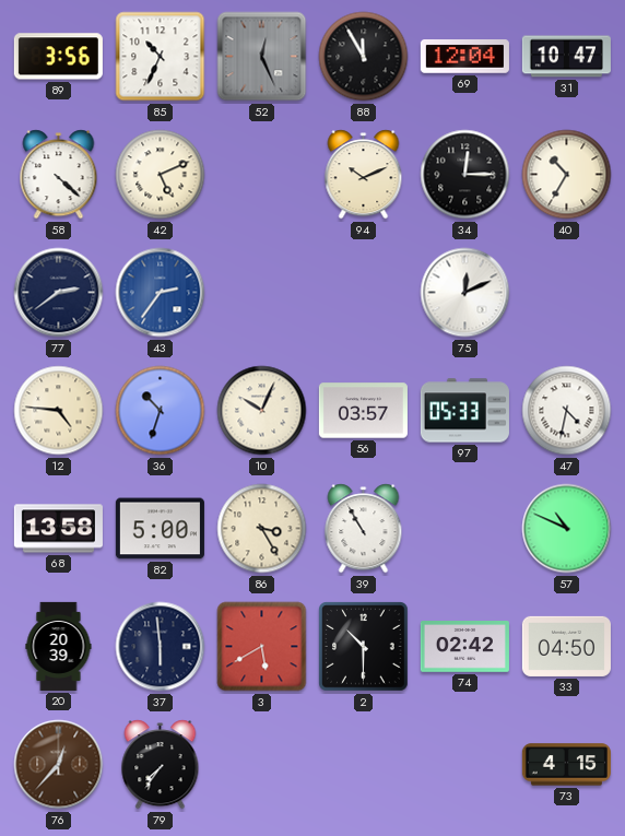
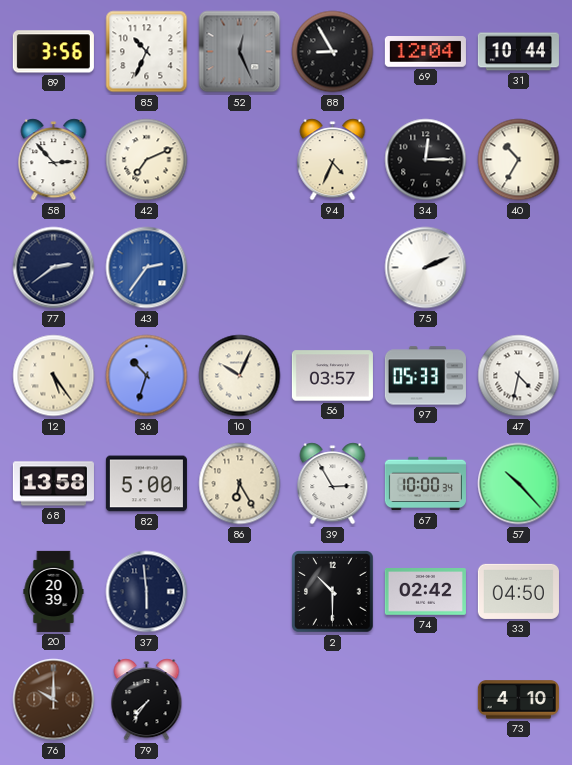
88: 11:55 -> 8:55 (333, 52)
31: 10:47 -> 10:44 (518, 52)
58: 4:22 -> 2:53 (54, 160)
42: 5:11 -> 7:11 (147, 160)
94: 10:11 -> 4:34 (333, 160)
75: 12:11 -> 2:11 (426, 268)
12: 4:46 -> 5:24 (54, 376)
86: 3:25 -> 6:25 (240, 484)
39: 10:55 -> 2:55 (333, 484)
67: none -> 10:00 (425, 484)
57: 10:49 -> 10:23 (519, 484)
3: 5:40 -> none (262, 647)
76: 12:37 -> 10:00 (54, 700)
73: 4:15 -> 4:10 (518, 700)
